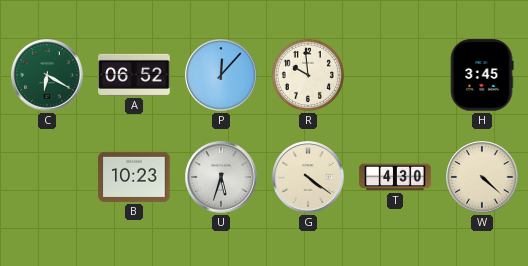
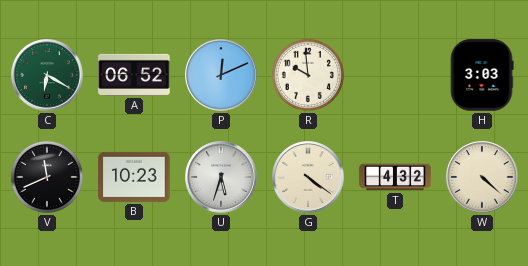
P: 12:07 -> 12:11 (221, 75)
H: 3:45 -> 3:03 (482, 75)
V: none -> 11:41 (47, 177)
T: 4:30 -> 4:32 (395, 177)
